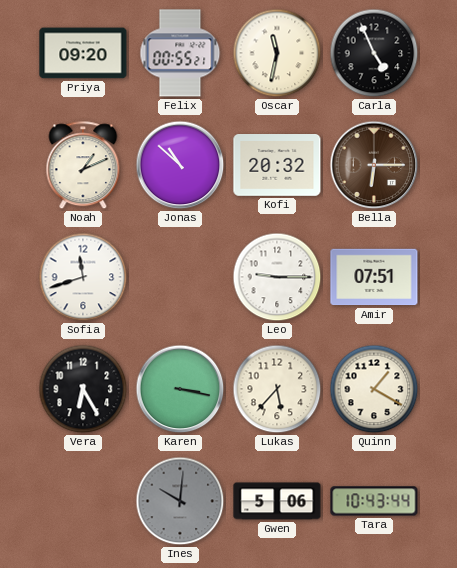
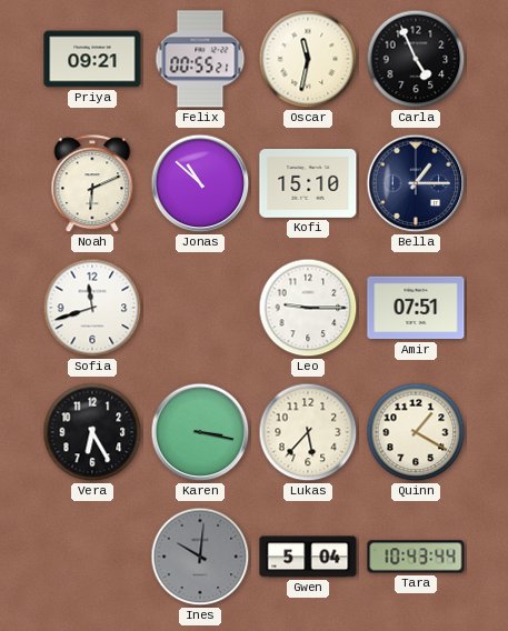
Priya: 09:20 -> 09:21 (92, 59)
Noah: 1:11 -> 6:11 (92, 184)
Kofi: 20:32 -> 15:10 (308, 184)
Bella: 6:15 -> 1:15 (416, 183)
Bella dial: brown -> navy (416, 183)
Gwen: 5:06 -> 5:04 (308, 557)
